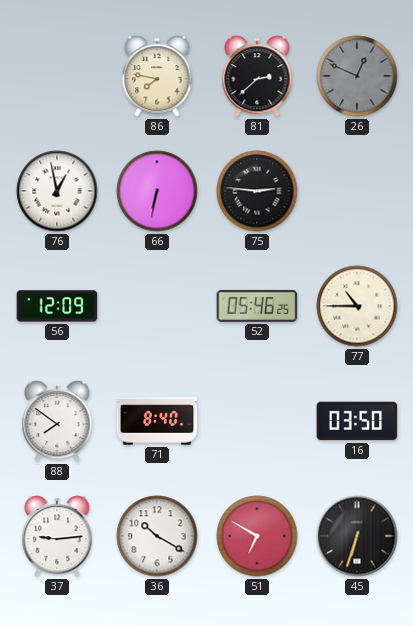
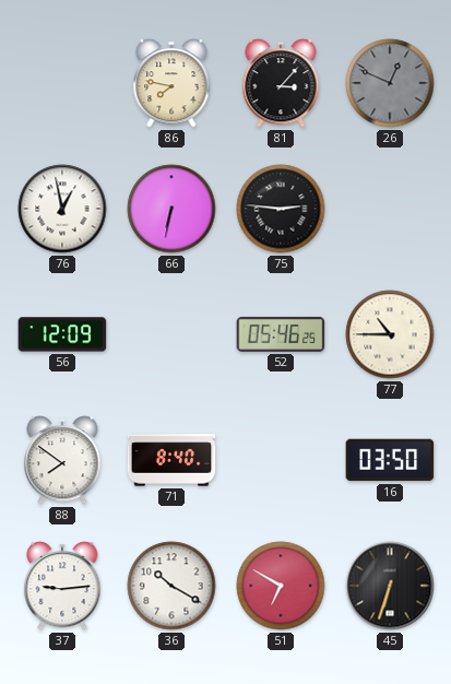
81: 2:38 -> 3:07 (281, 83)
